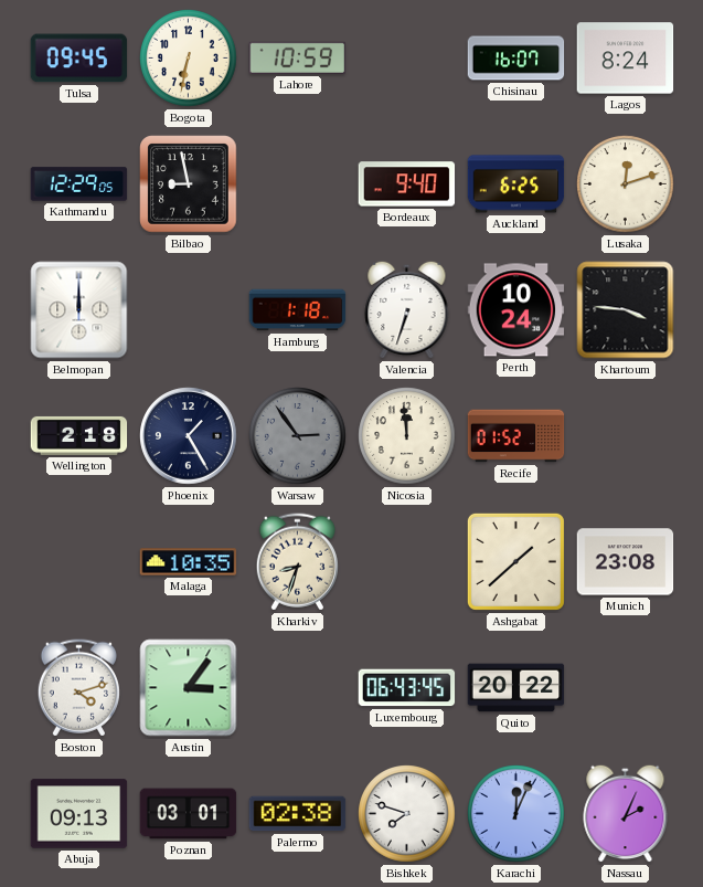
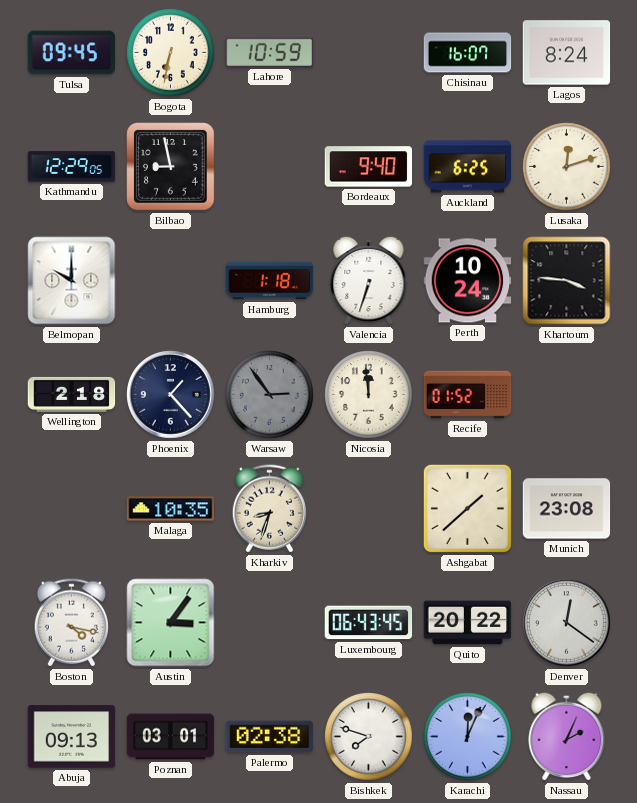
Belmopan: 12:00 -> 10:00 (72, 281)
Phoenix: 1:25 -> 1:23 (171, 395)
Boston: 4:12 -> 4:17 (71, 623)
Denver: none -> 12:21 (567, 623)
